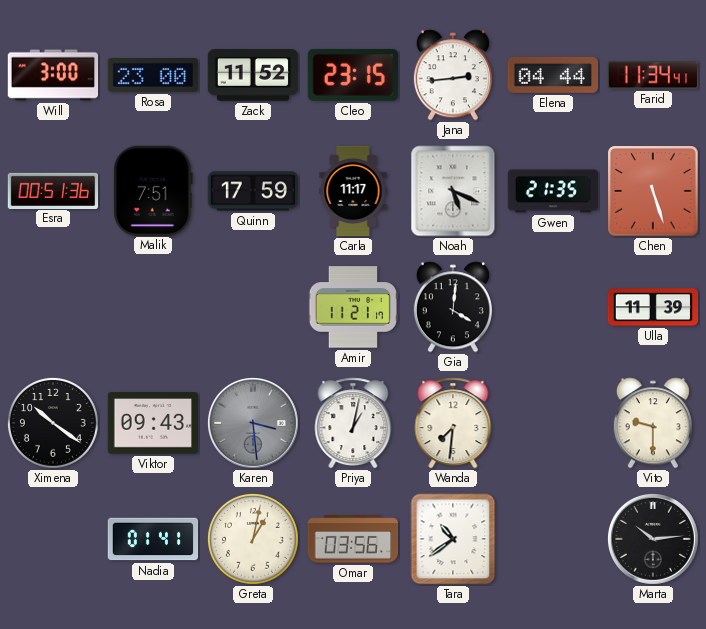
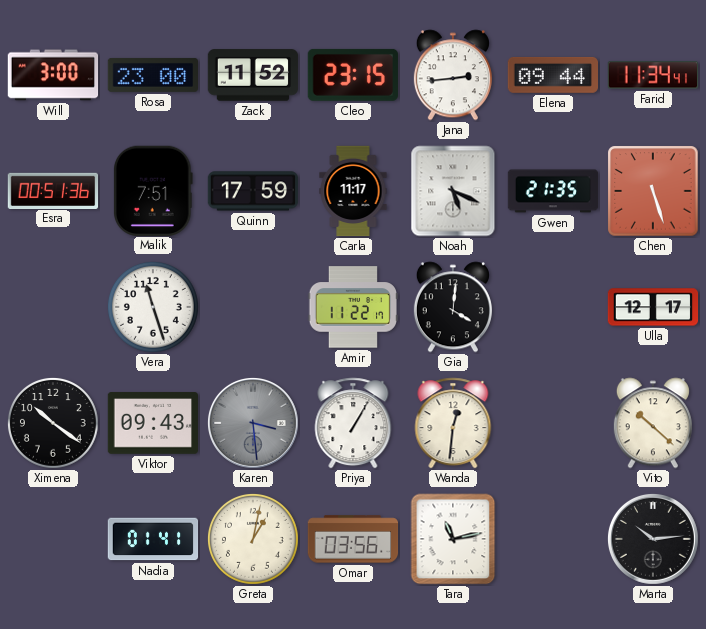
Elena: 04:44 -> 09:44 (552, 75)
Vera: none -> 11:27 (153, 307)
Amir: 11:21 -> 11:22 (353, 307)
Ulla: 11:39 -> 12:17 (653, 307)
Priya: 1:02 -> 1:05 (353, 423)
Wanda: 7:31 -> 12:31 (453, 423)
Vito: 9:30 -> 10:22 (653, 423)
Tara: 10:39 -> 11:13 (453, 539)
